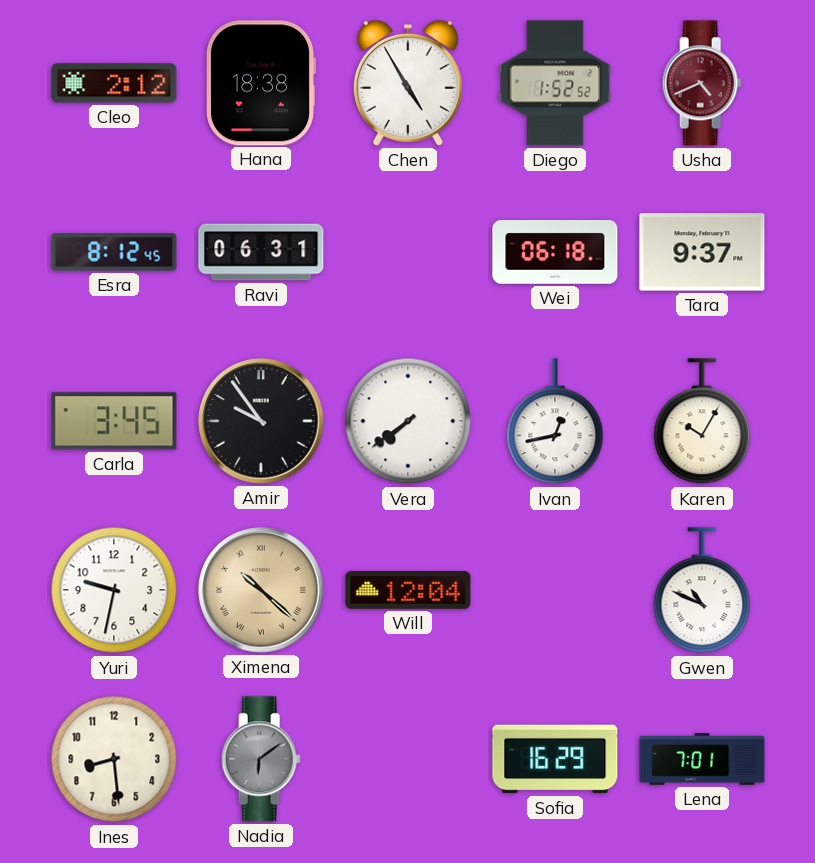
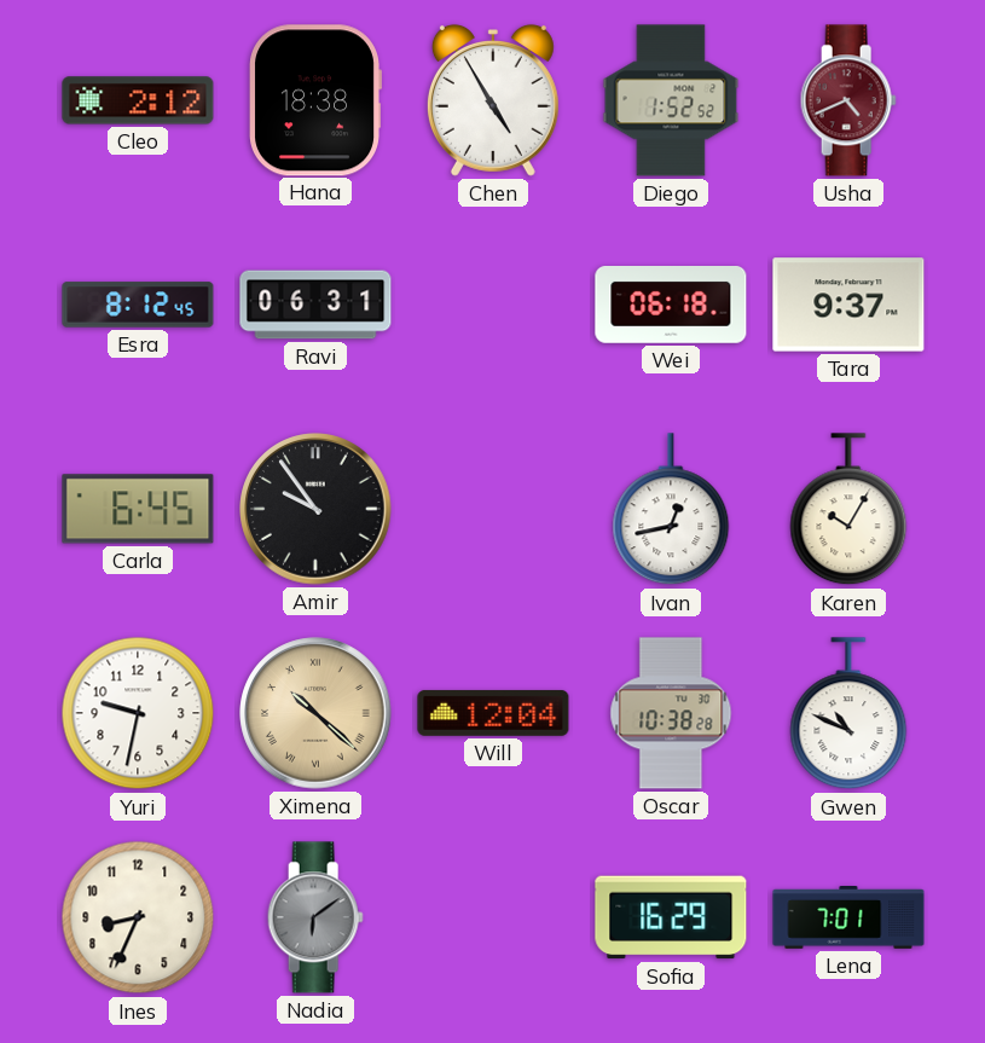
Carla: 3:45 -> 6:45 (138, 509)
Vera: 7:39 -> none (408, 421)
Oscar: none -> 10:38 (671, 713)
Ines: 8:29 -> 8:34 (138, 917)
